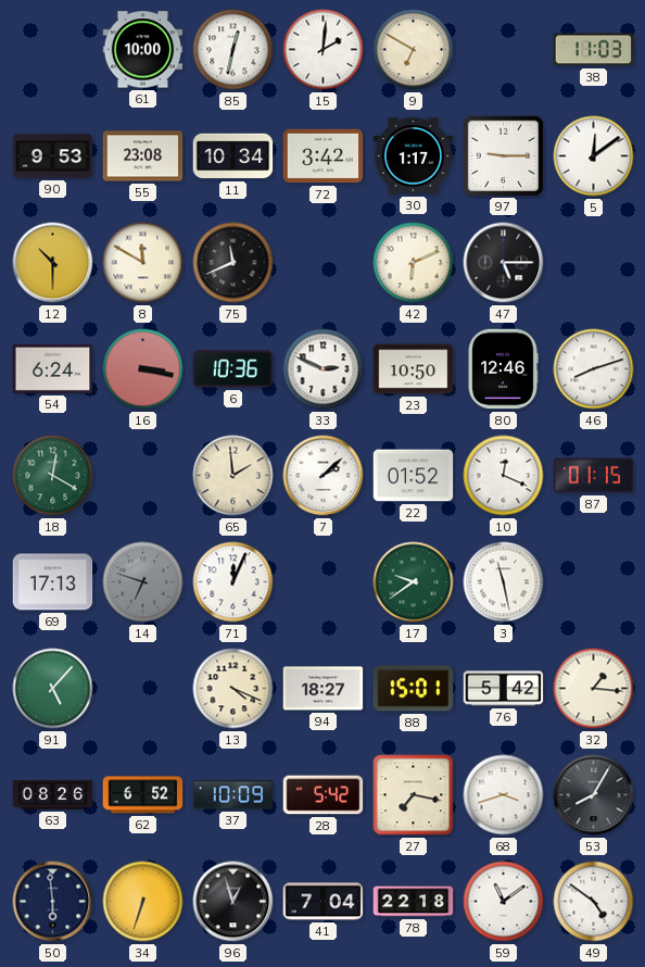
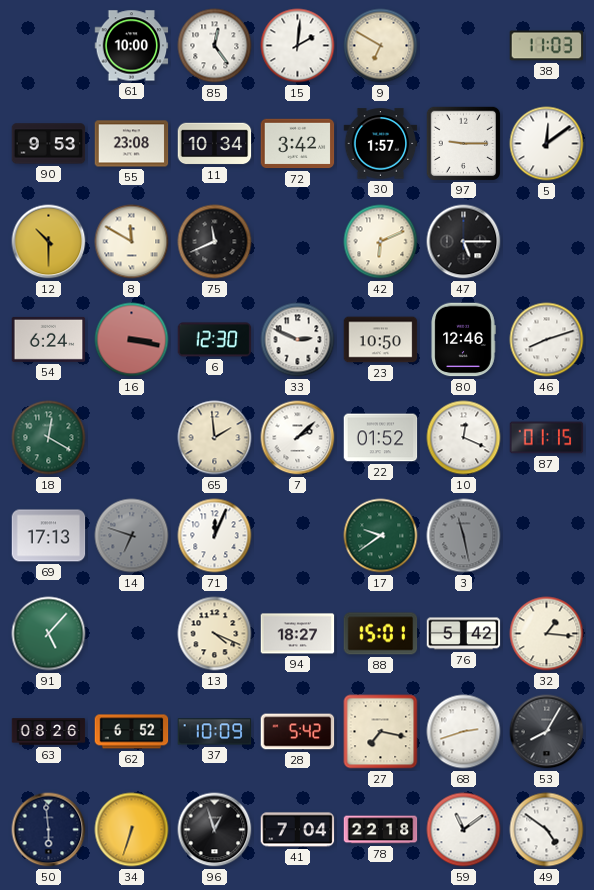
85: 12:32 -> 12:24 (215, 46)
30: 1:17 -> 1:57 (381, 144)
6: 10:36 -> 12:30 (215, 340)
3 dial: white -> grey (464, 536)
68: 3:42 -> 2:42 (464, 732)
